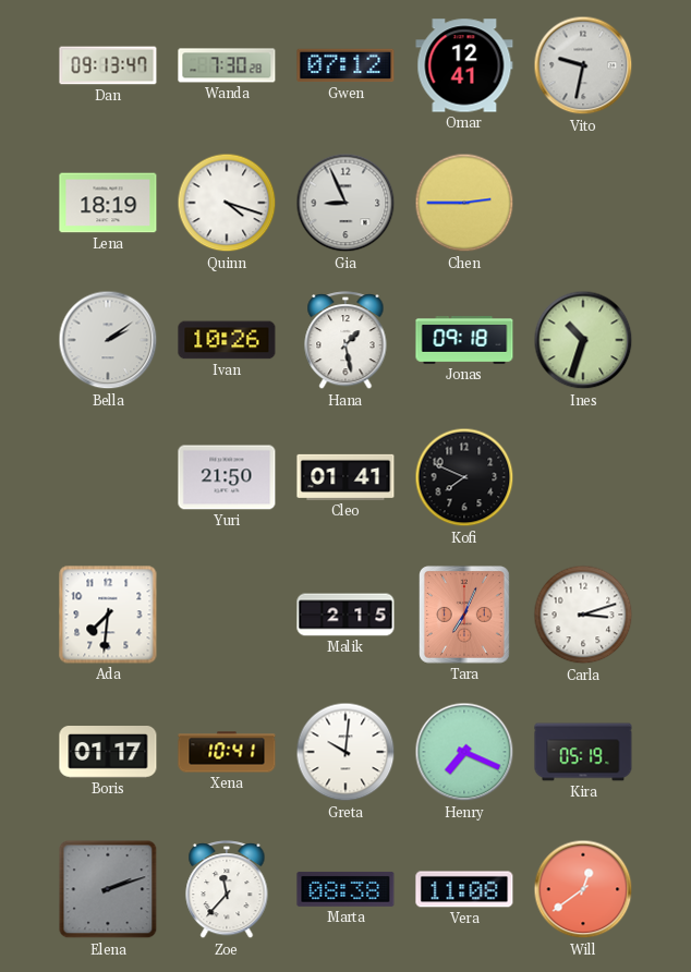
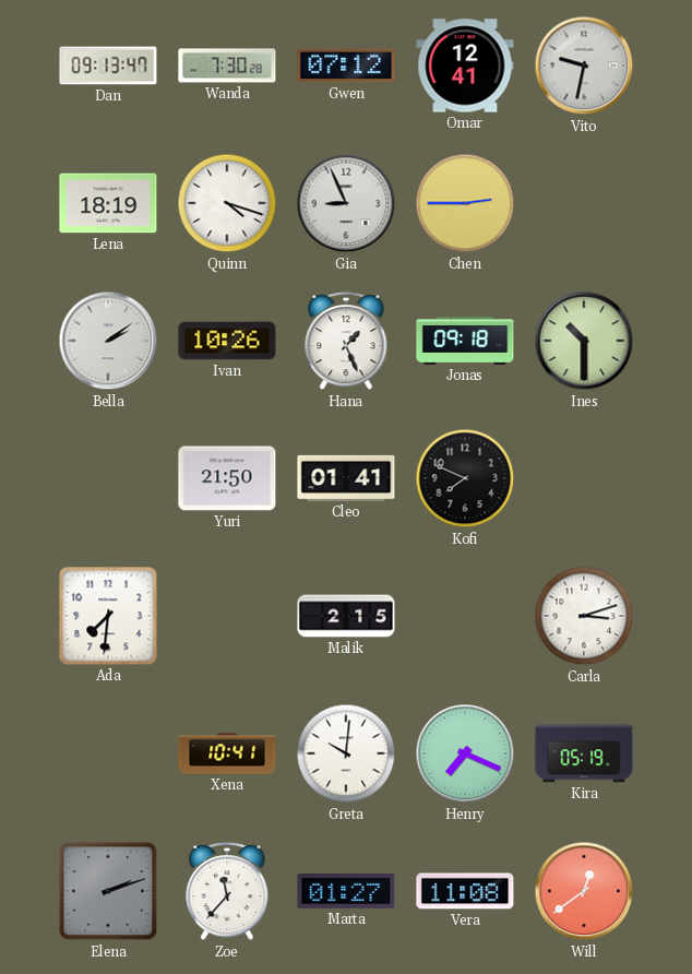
Hana: 1:28 -> 1:26 (346, 342)
Ines: 10:33 -> 10:30 (584, 341)
Tara: 7:04 -> none (465, 616)
Boris: 01:17 -> none (108, 753)
Marta: 08:38 -> 01:27 (346, 891)
